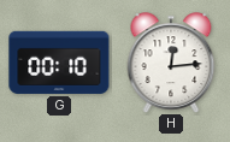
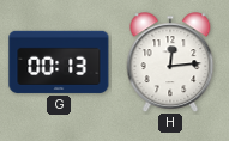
G: 00:10 -> 00:13 (59, 62)
